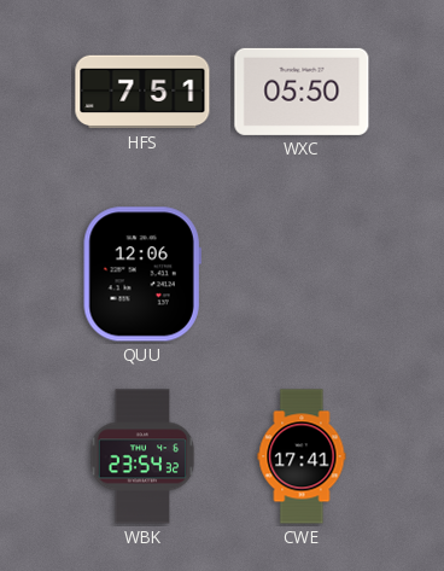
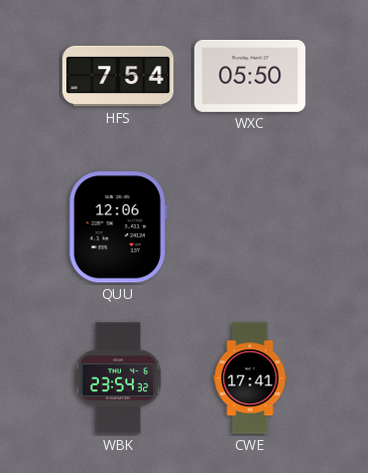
HFS: 7:51 -> 7:54 (118, 76)
